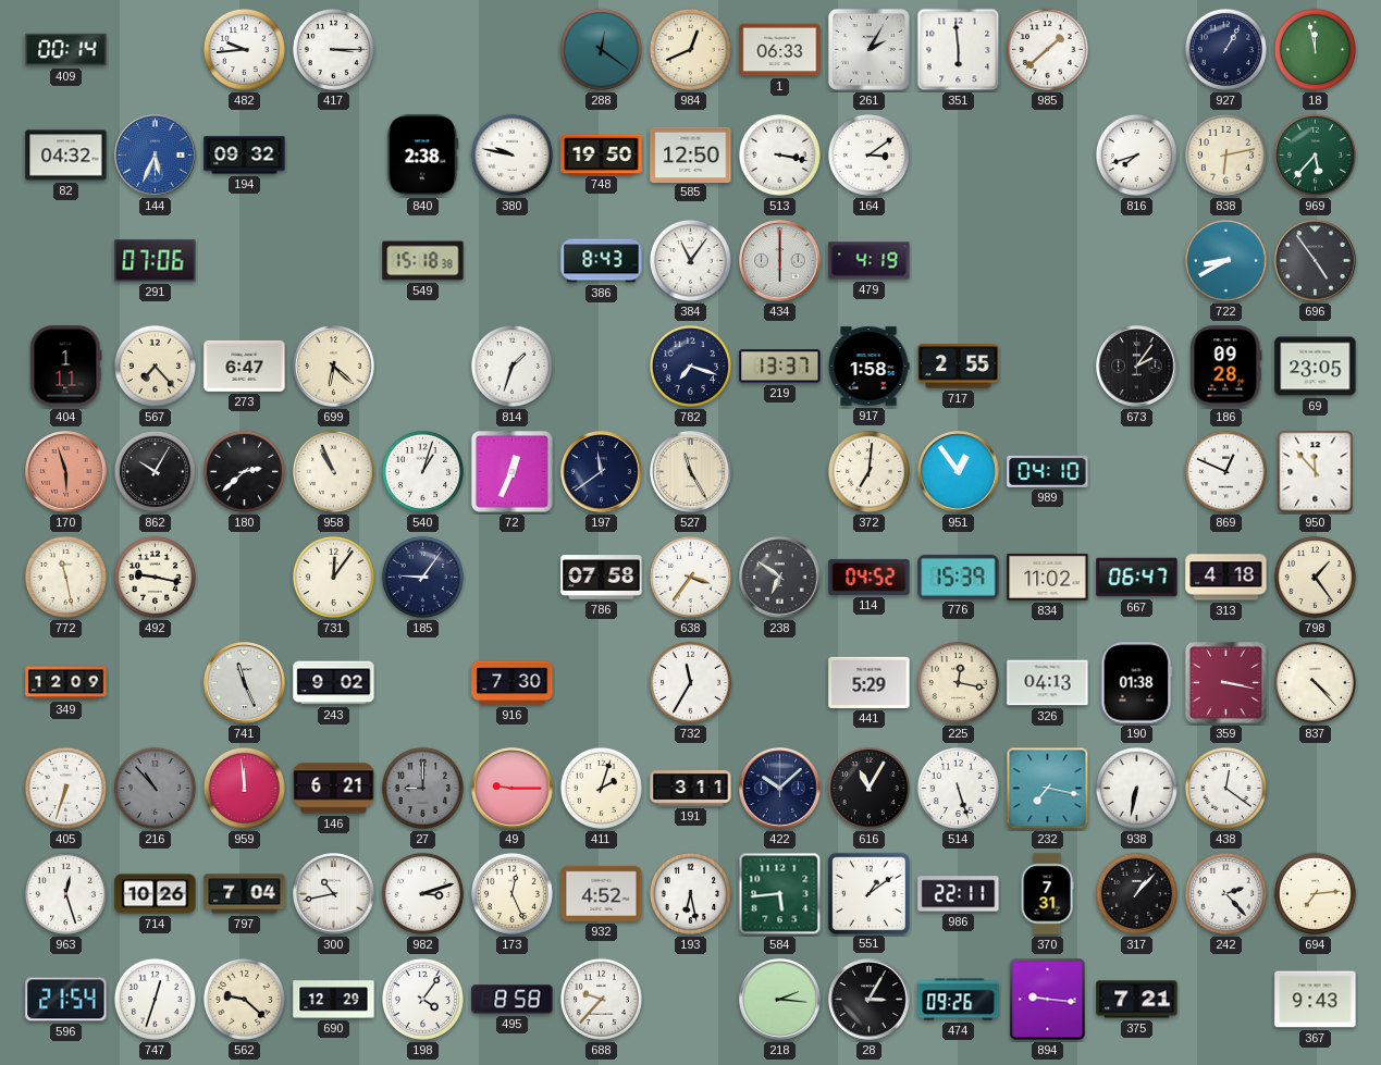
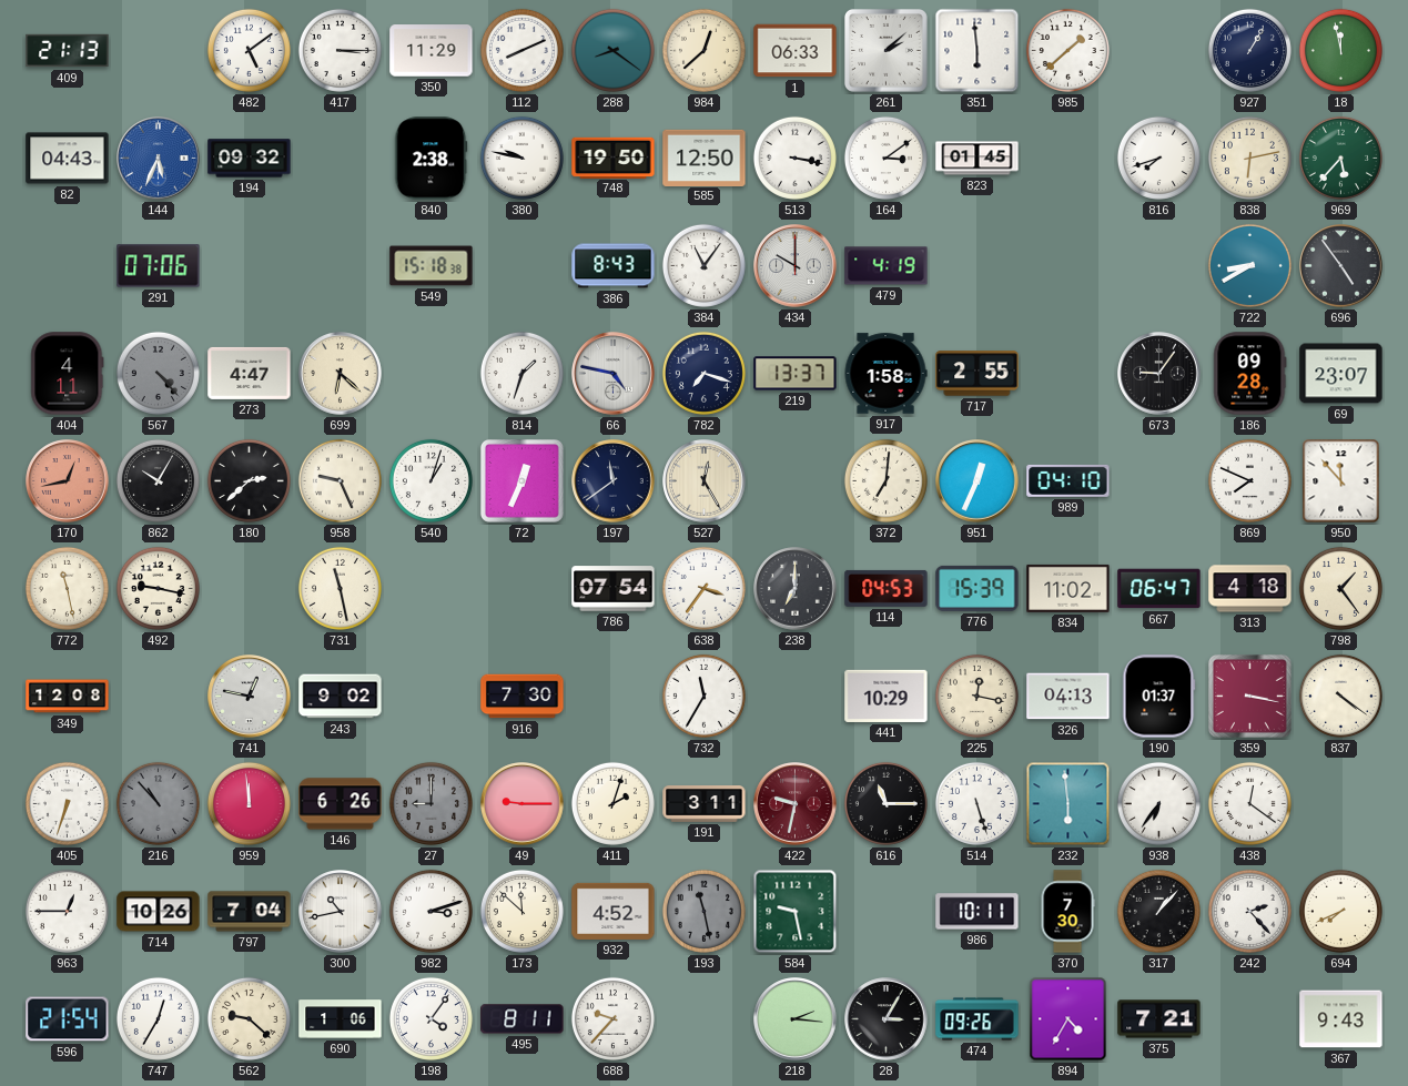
409: 00:14 -> 21:13 (68, 51)
482: 9:44 -> 5:09 (249, 50)
350: none -> 11:29 (432, 51)
112: none -> 8:11 (521, 50)
288: 12:21 -> 8:21 (612, 50)
984: 12:41 -> 12:38 (703, 50)
261: 2:05 -> 2:08 (885, 50)
82: 04:32 -> 04:43 (68, 159)
823: none -> 01:45 (978, 159)
434: 6:00 -> 10:00 (796, 266)
404: 1:11 -> 4:11 (68, 374)
567: 7:23 -> 4:23 (158, 373)
567 dial: cream -> grey (158, 373)
273: 6:47 -> 4:47 (250, 373)
66: none -> 4:47 (614, 374)
673: 2:06 -> 9:06 (1159, 374)
69: 23:05 -> 23:07 (1341, 374)
170: 5:57 -> 12:43 (68, 481)
958: 10:56 -> 9:26 (340, 480)
527: 11:25 -> 12:25 (705, 481)
951: 12:54 -> 12:34 (978, 481)
869: 12:49 -> 7:49 (1249, 480)
731: 12:06 -> 11:28 (340, 588)
185: 9:06 -> none (422, 577)
786: 07:58 -> 07:54 (614, 589)
238: 6:51 -> 7:00 (796, 589)
114: 04:52 -> 04:53 (887, 588)
349: 12:09 -> 12:08 (68, 697)
741: 11:26 -> 12:47 (250, 697)
441: 5:29 -> 10:29 (887, 696)
190: 01:38 -> 01:37 (1159, 697)
837: 4:23 -> 4:21 (1340, 696)
146: 6:21 -> 6:26 (341, 804)
422: 10:08 -> 9:32 (796, 804)
422 dial: navy -> burgundy (796, 804)
616: 11:05 -> 11:15 (885, 803)
232: 7:17 -> 5:59 (1068, 804)
938: 6:32 -> 6:36 (1158, 803)
963: 12:27 -> 12:45 (67, 911)
173: 12:26 -> 11:52 (521, 911)
193: 6:28 -> 11:28 (703, 911)
193 dial: white -> grey (703, 911)
584: 5:44 -> 9:28 (796, 912)
551: 1:09 -> none (868, 893)
986: 22:11 -> 10:11 (978, 912)
370: 7:31 -> 7:30 (1067, 912)
694: 7:14 -> 7:41 (1340, 911)
747: 12:33 -> 12:35 (158, 1018)
690: 12:29 -> 1:06 (341, 1019)
495: 8:58 -> 8:11 (523, 1019)
894: 9:16 -> 4:35 (1068, 1019)
